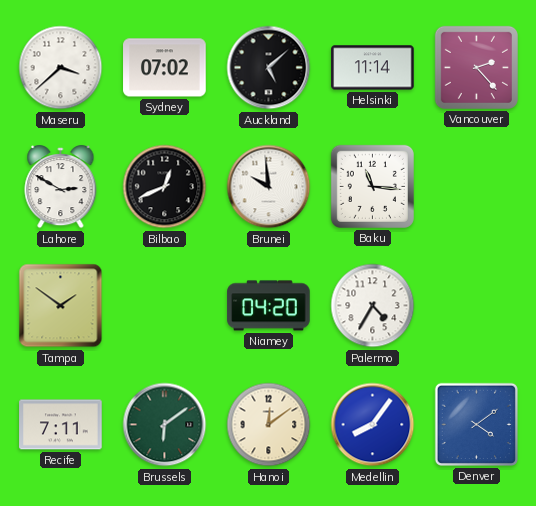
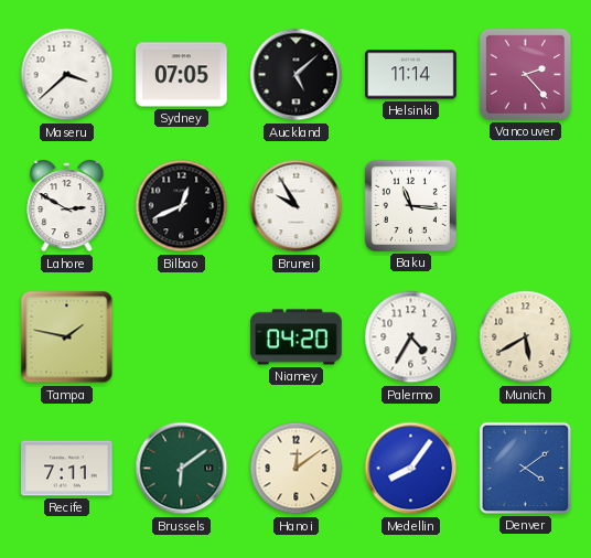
Sydney: 07:02 -> 07:05 (182, 75)
Brunei: 9:59 -> 9:55 (297, 206)
Tampa: 1:51 -> 1:47 (67, 337)
Munich: none -> 5:40 (526, 337)
